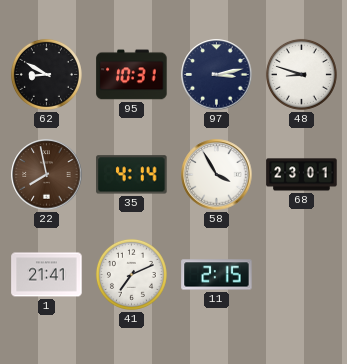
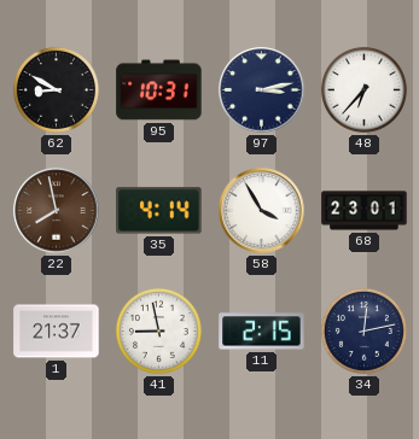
48: 8:48 -> 6:37 (363, 89)
1: 21:41 -> 21:37 (57, 332)
41: 7:11 -> 8:58 (158, 330)
34: none -> 12:13 (363, 330)
